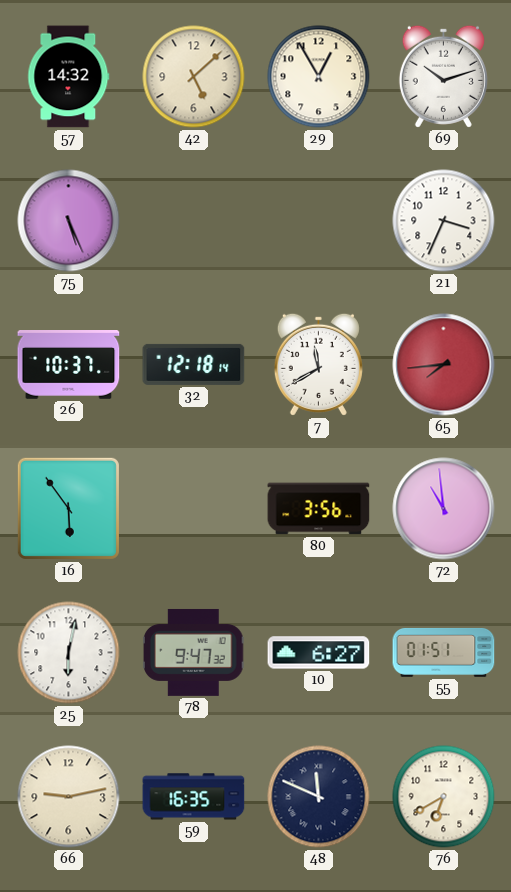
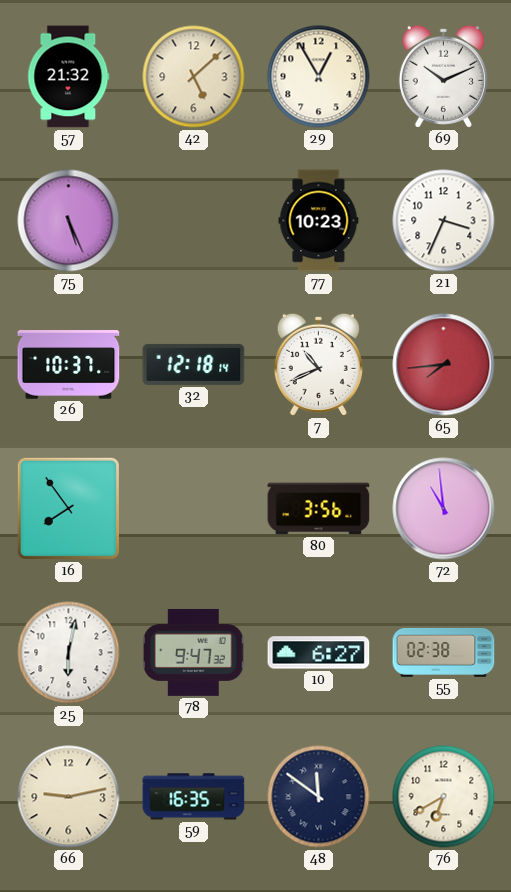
57: 14:32 -> 21:32 (69, 77)
69: 10:12 -> 10:11 (443, 76)
77: none -> 10:23 (319, 221)
7: 11:40 -> 10:41 (318, 364)
16: 5:54 -> 7:54 (68, 508)
55: 01:51 -> 02:38 (444, 653)
48: 11:49 -> 11:51 (319, 797)
